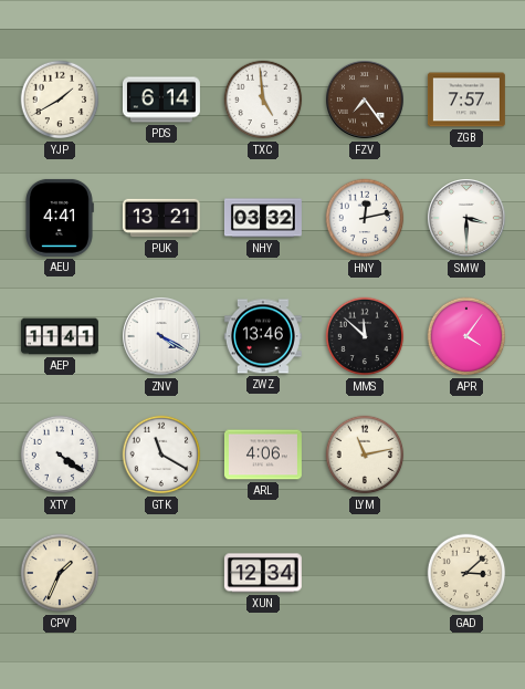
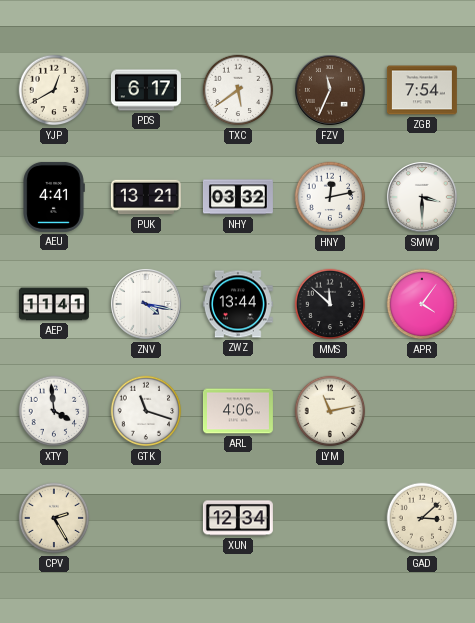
YJP: 1:40 -> 12:40 (54, 90)
PDS: 6:14 -> 6:17 (146, 90)
TXC: 4:59 -> 5:39 (238, 90)
FZV: 7:24 -> 11:34 (331, 91)
ZGB: 7:57 -> 7:54 (422, 90)
ZNV: 4:20 -> 4:17 (147, 305)
ZWZ: 13:46 -> 13:44 (238, 304)
XTY: 4:21 -> 3:59 (54, 411)
GTK: 11:20 -> 11:18 (146, 411)
CPV: 1:34 -> 2:25 (54, 518)
